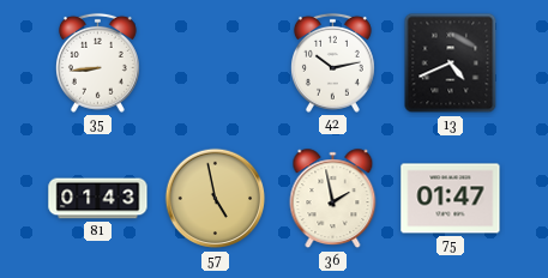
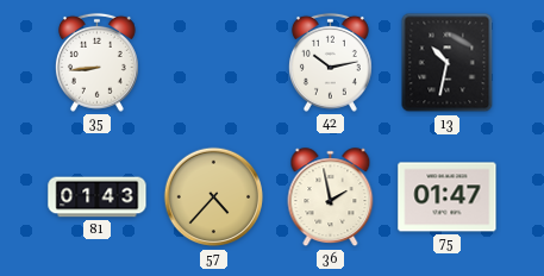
13: 4:41 -> 10:32 (448, 63)
57: 4:58 -> 4:37 (214, 197)
